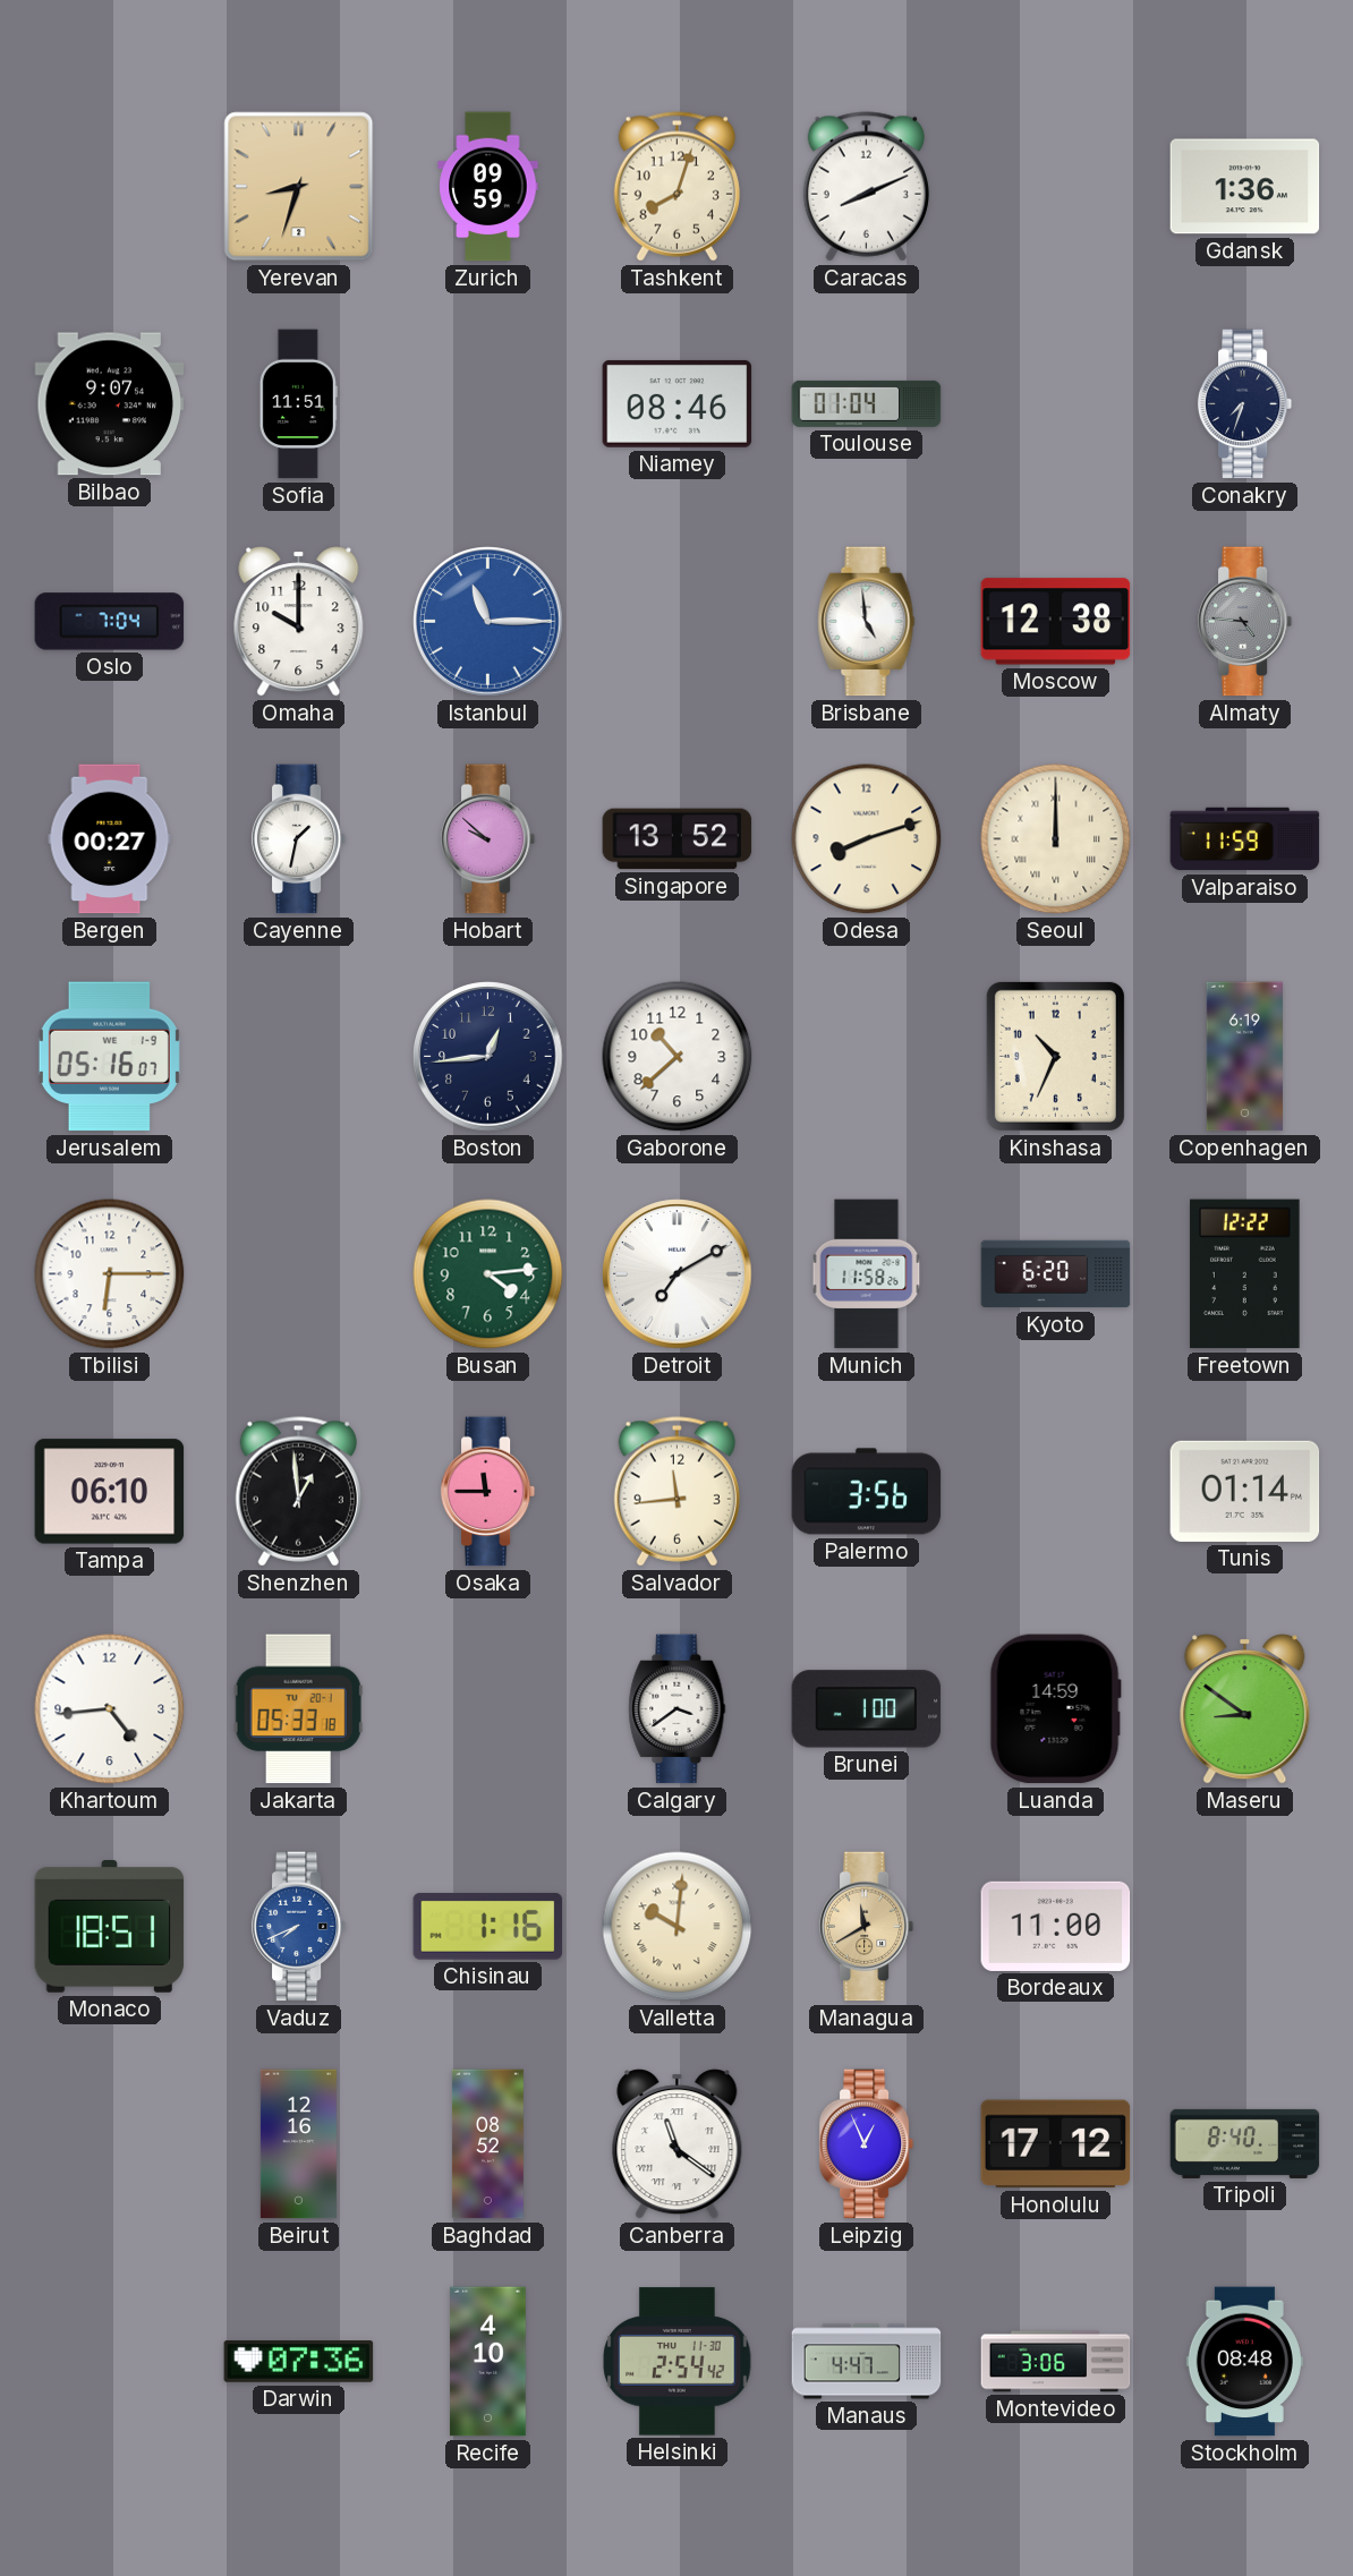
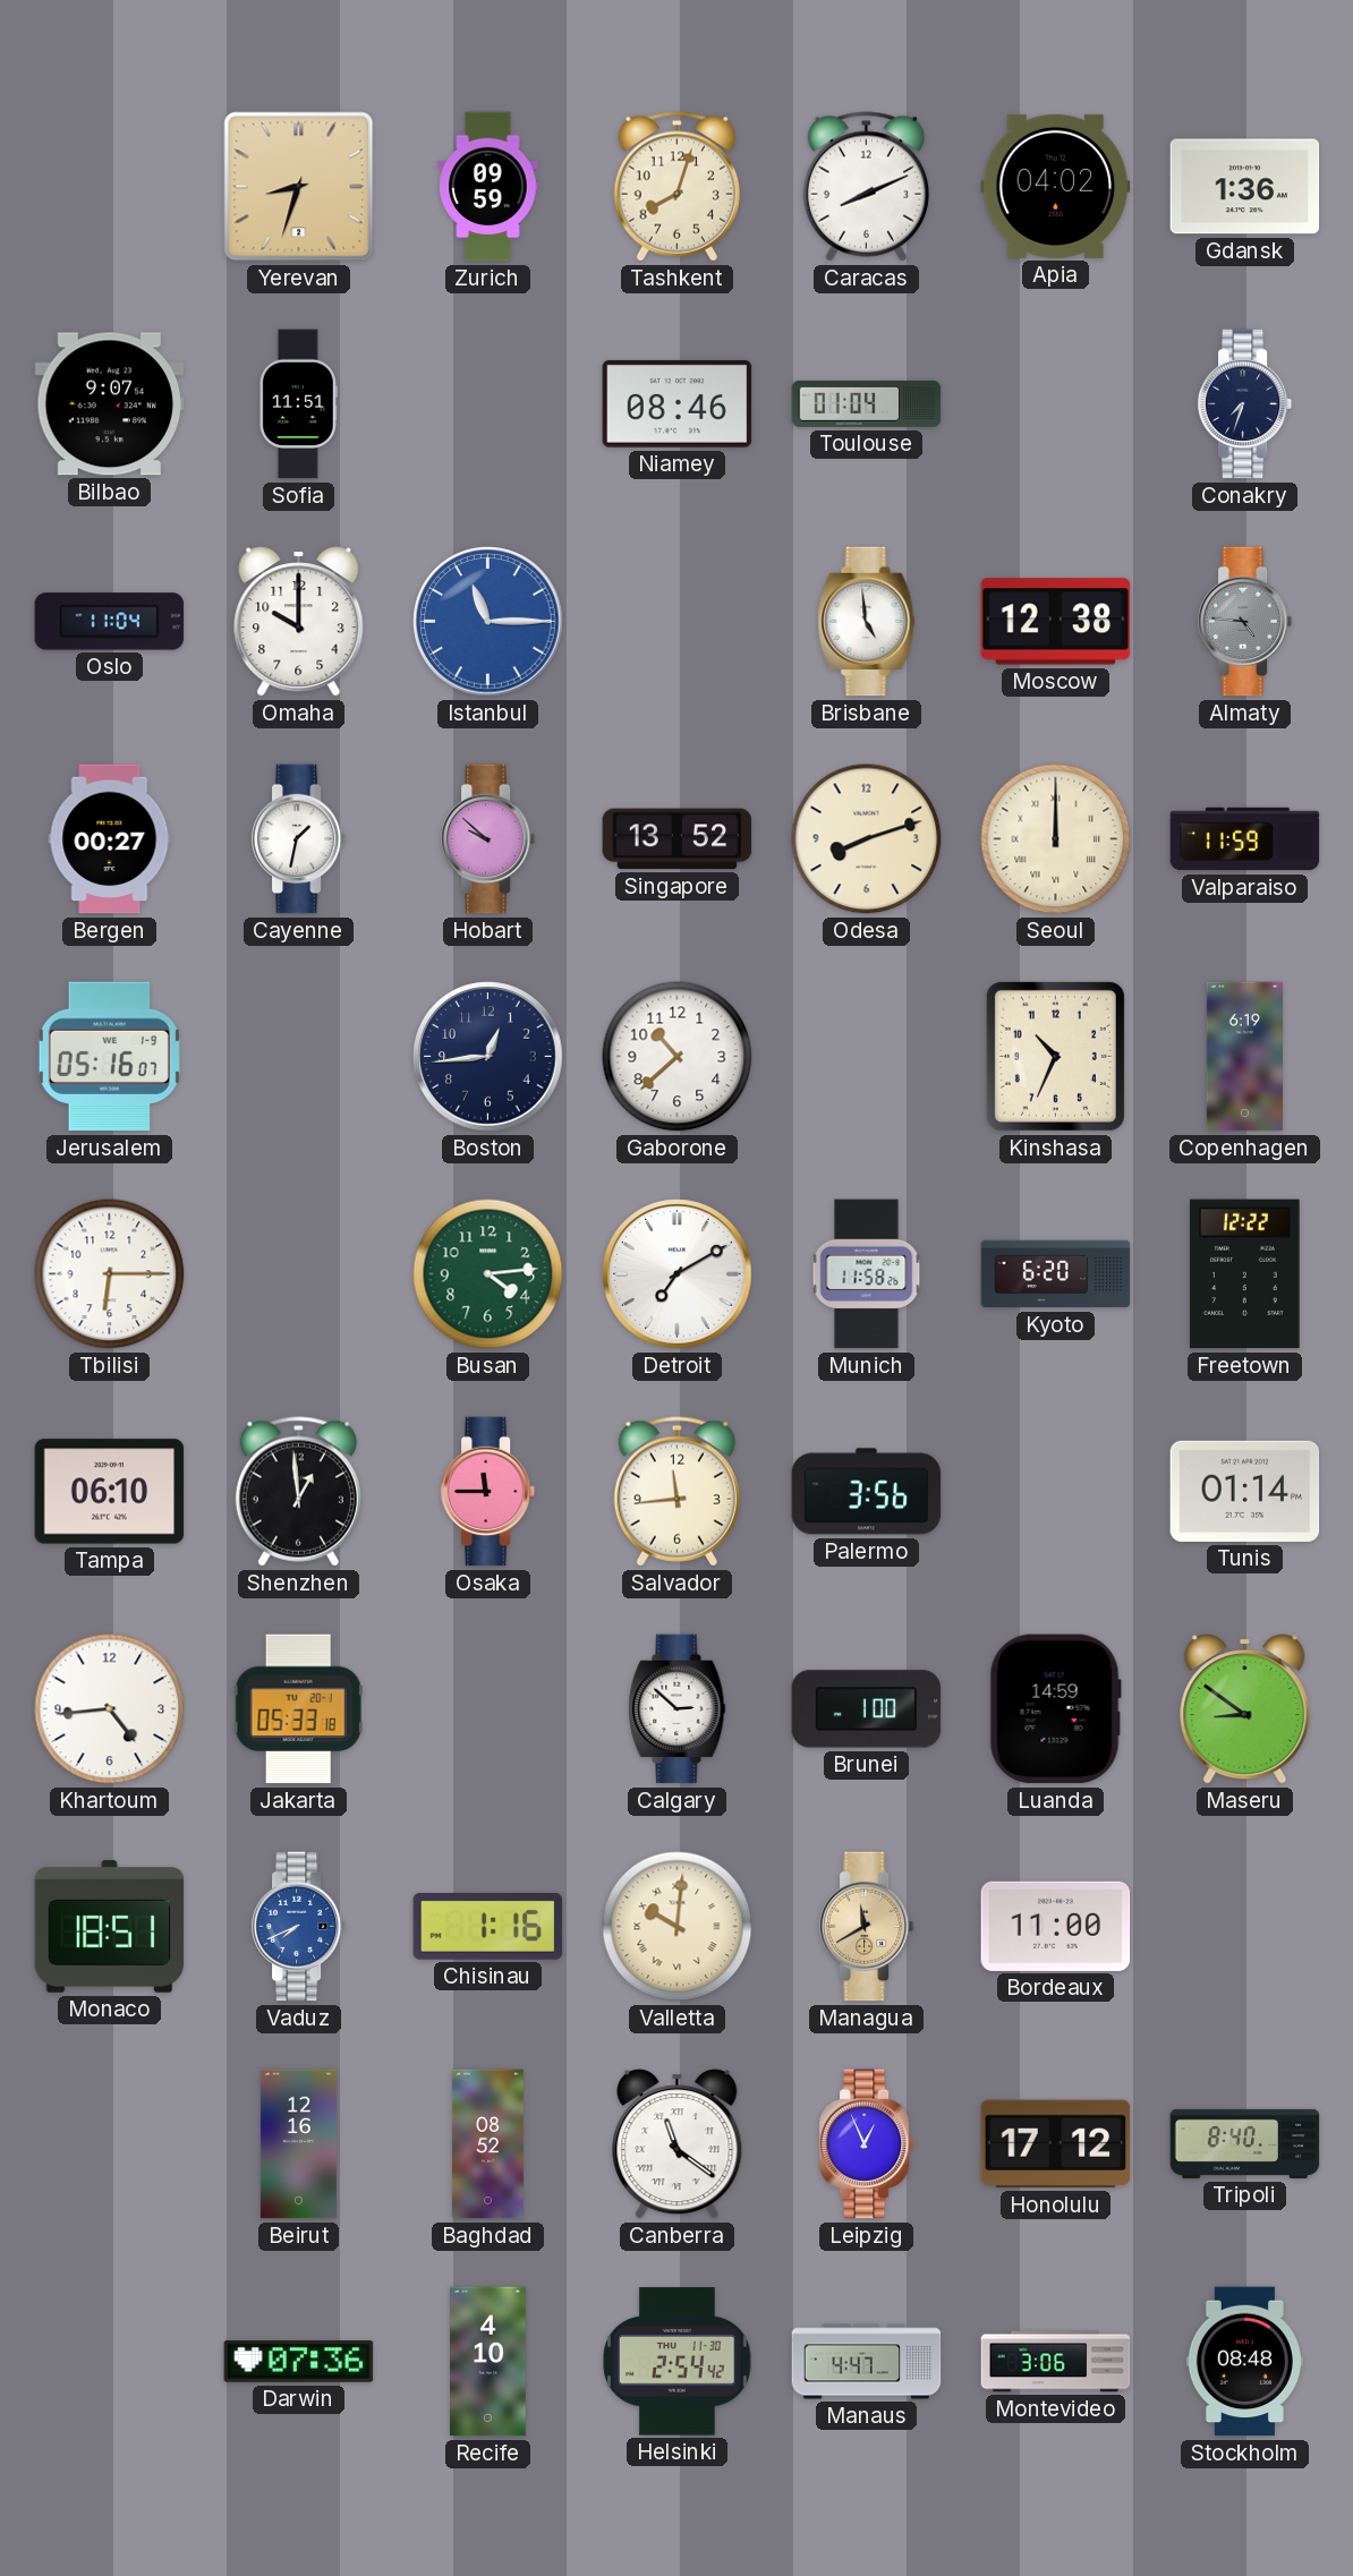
Apia: none -> 04:02 (1056, 186)
Oslo: 7:04 -> 11:04 (110, 622)
Calgary: 3:39 -> 2:52 (678, 1709)
